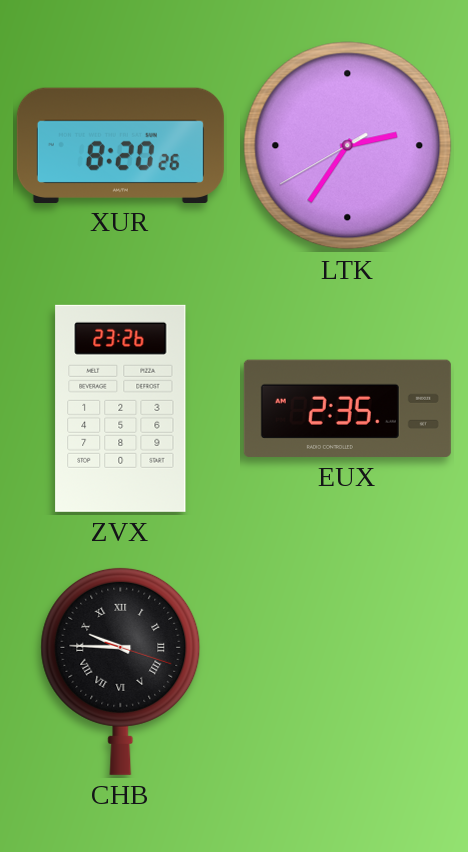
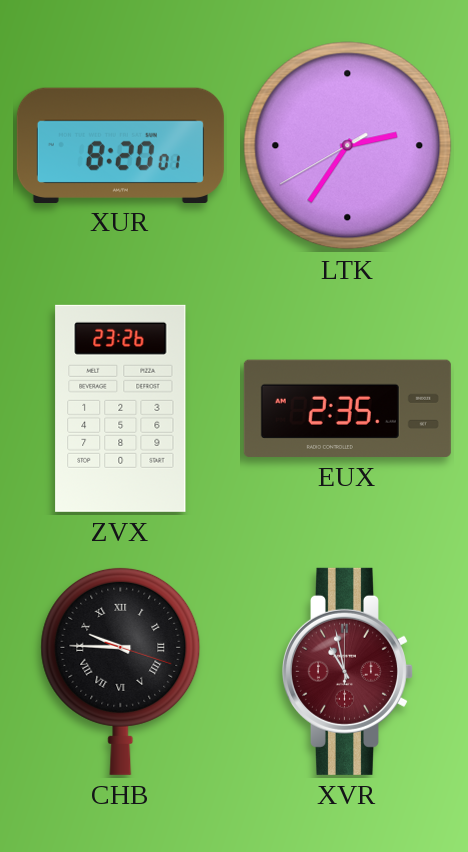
XUR: 8:20:26 -> 8:20:01 (120, 145)
XVR: none -> 10:58 (347, 671)
